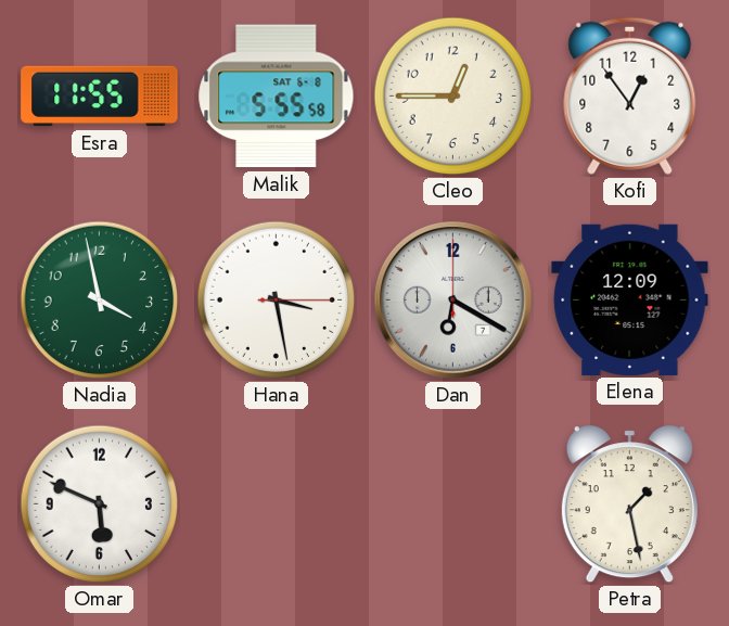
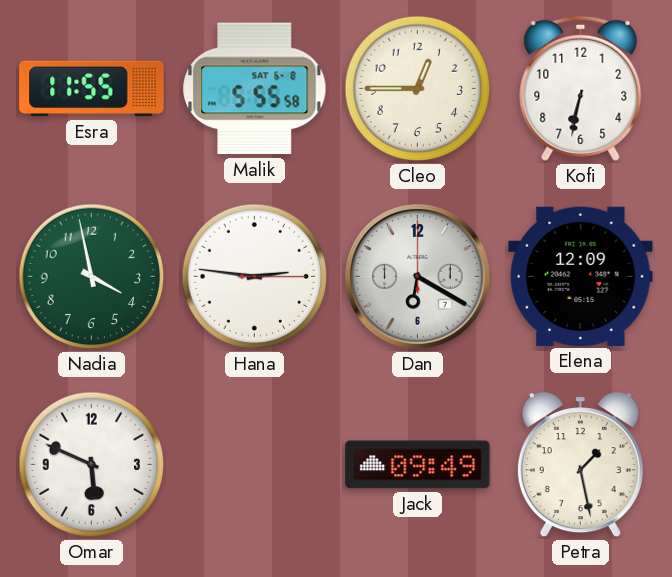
Kofi: 12:54 -> 6:32 (581, 88)
Hana: 3:28 -> 2:46 (255, 277)
Jack: none -> 09:49 (418, 465)
